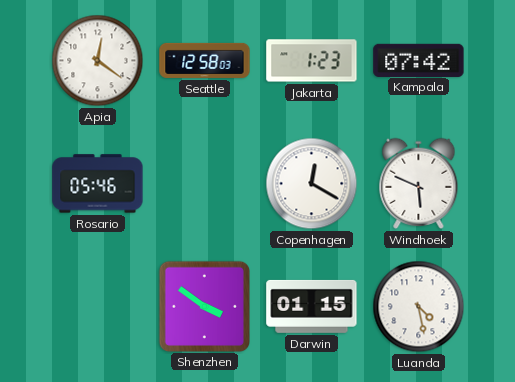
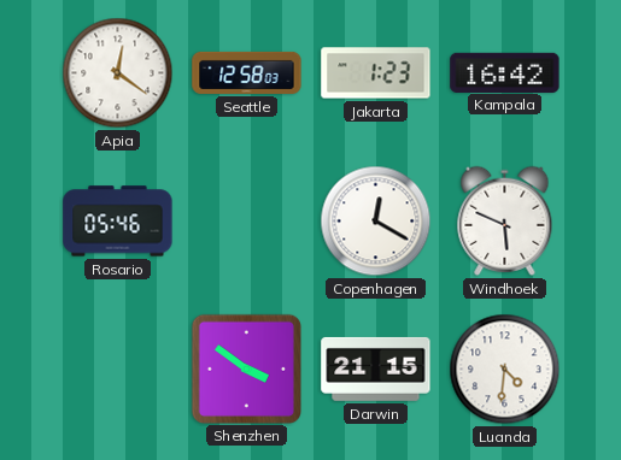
Kampala: 07:42 -> 16:42 (505, 72)
Darwin: 01:15 -> 21:15 (376, 368)
Luanda: 4:28 -> 4:31 (505, 370)
